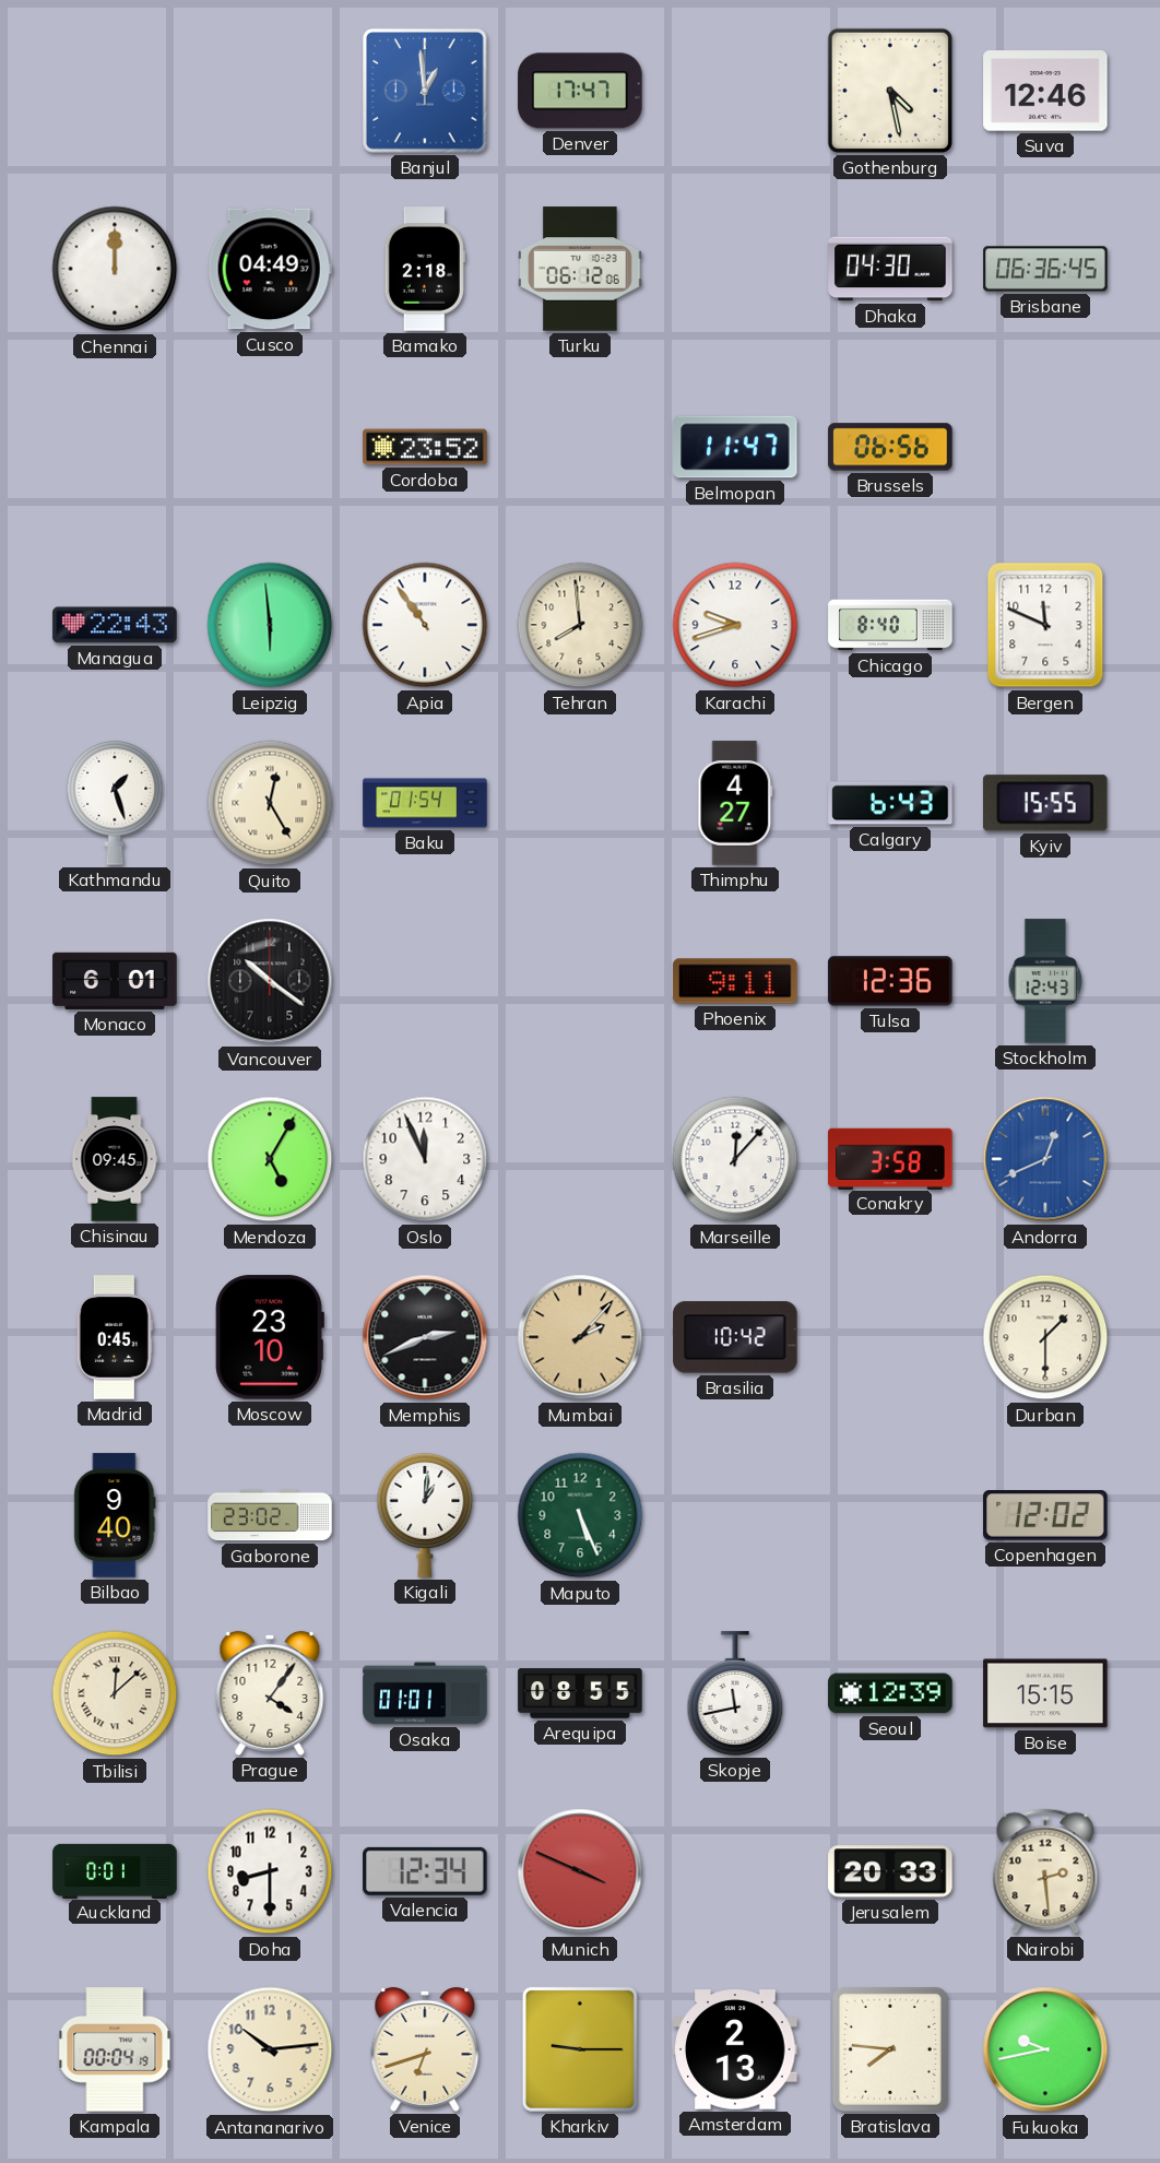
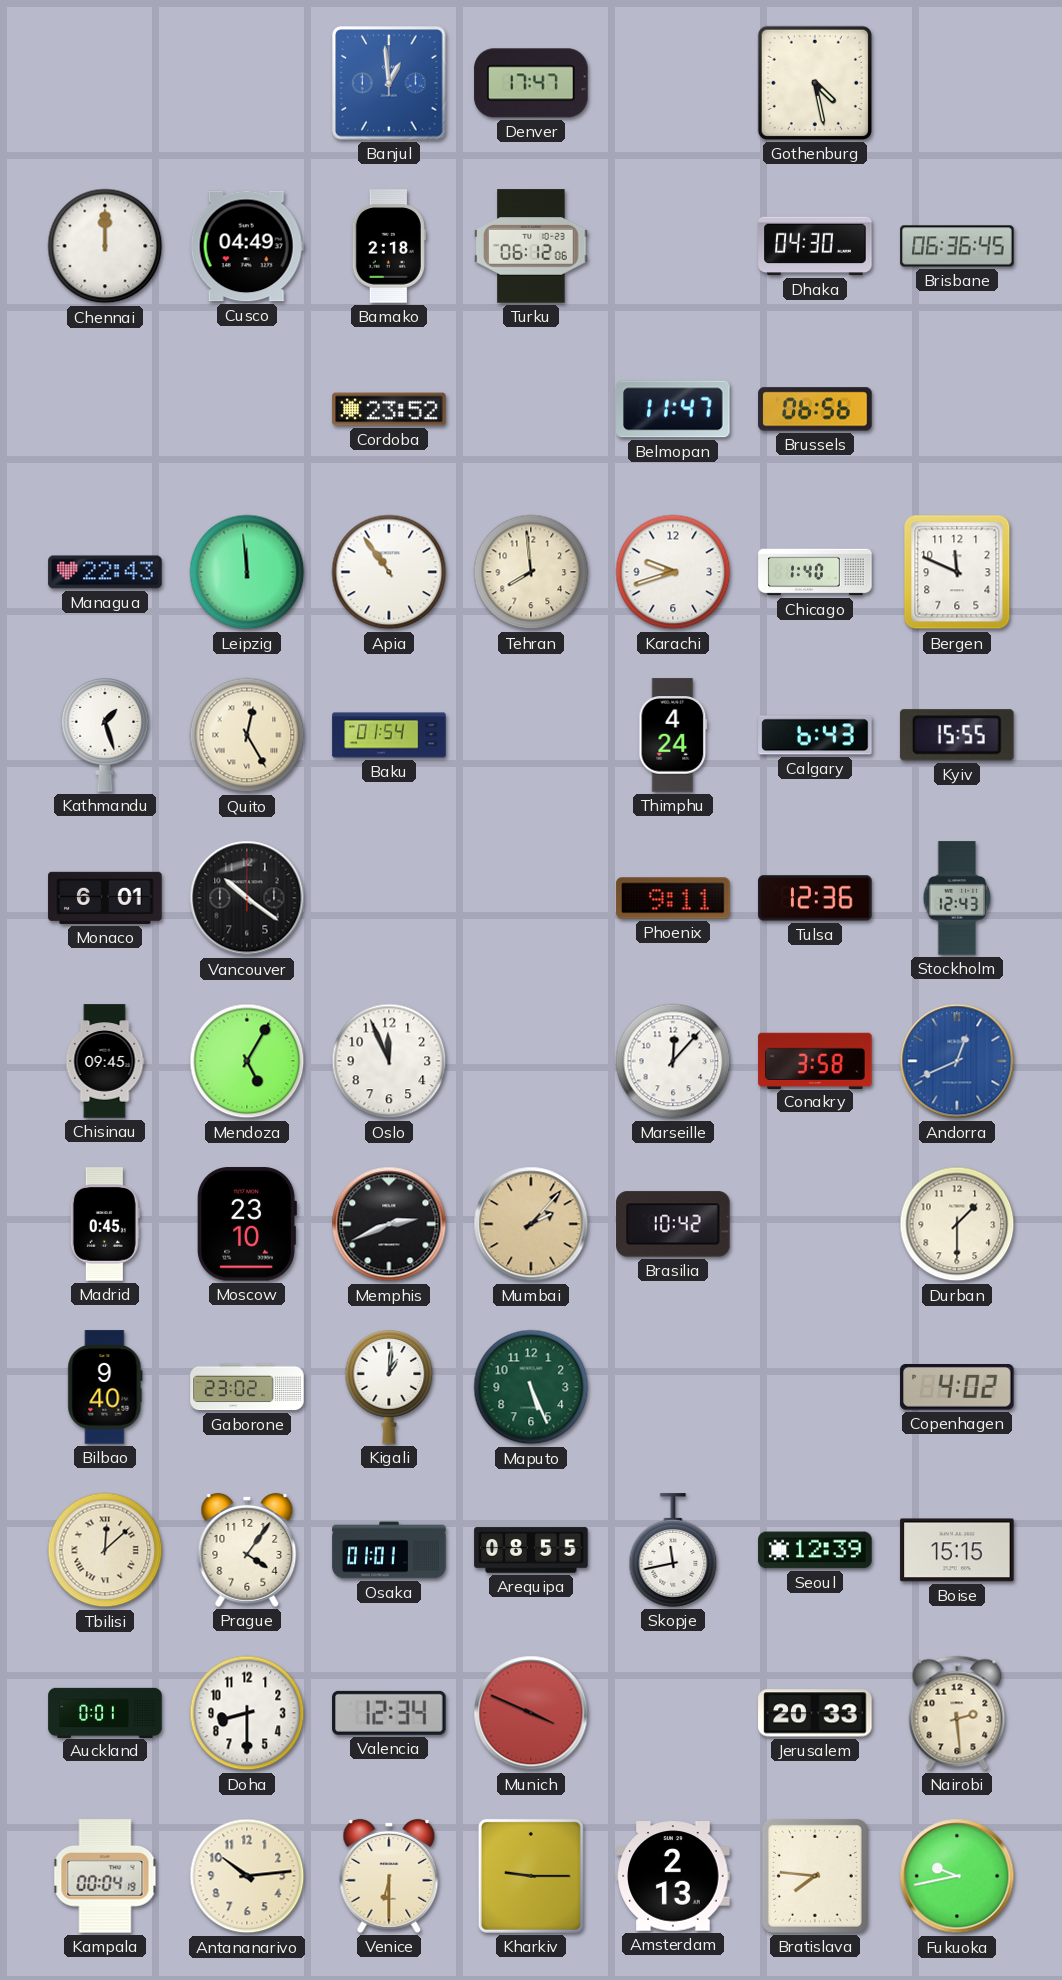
Suva: 12:46 -> none (1045, 91)
Leipzig: 5:59 -> 11:59 (247, 572)
Chicago: 8:40 -> 1:40 (815, 572)
Thimphu: 4:27 -> 4:24 (673, 735)
Copenhagen: 12:02 -> 4:02 (957, 1387)
Venice: 6:42 -> 6:30 (389, 1876)
